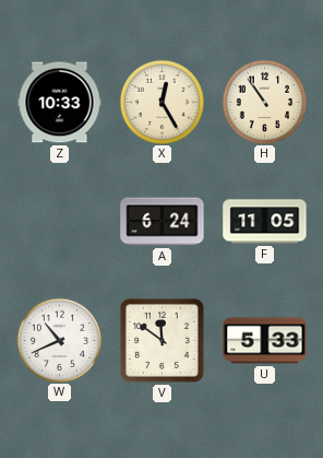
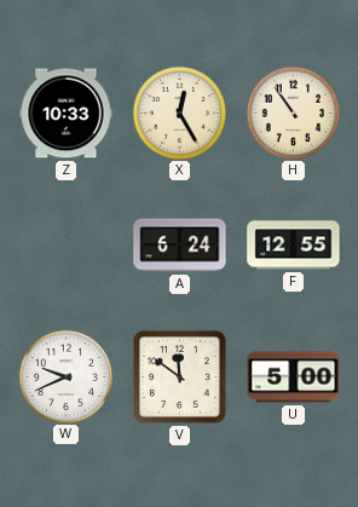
F: 11:05 -> 12:55 (294, 246)
W: 10:41 -> 9:41 (65, 376)
U: 5:33 -> 5:00 (294, 378)
